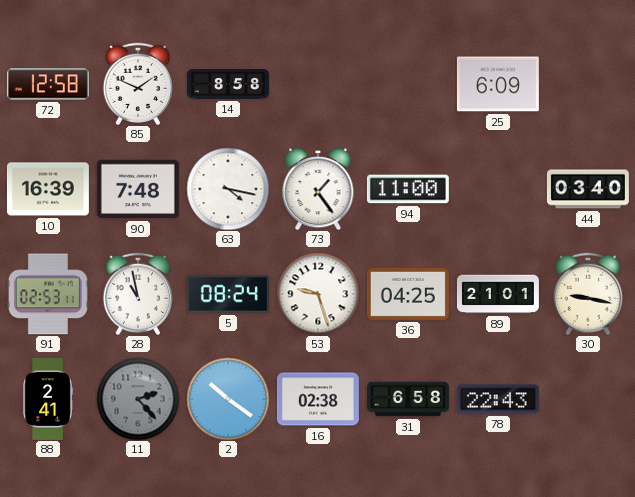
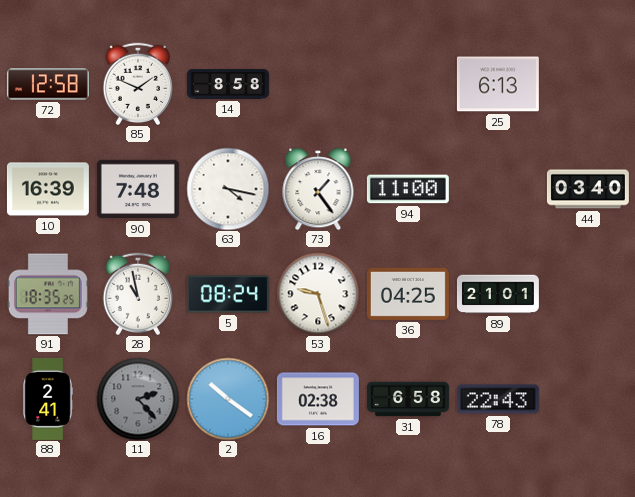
25: 6:09 -> 6:13 (498, 84)
91: 02:53 -> 18:35 (48, 294)
30: 9:17 -> none (588, 293)
